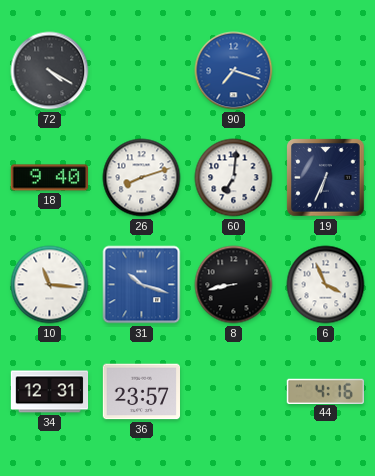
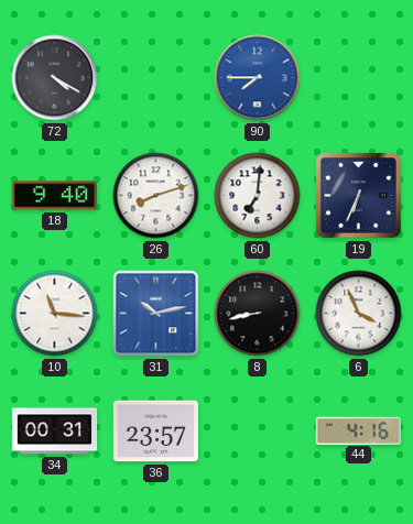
90: 7:18 -> 7:45 (258, 78)
31: 10:18 -> 10:13 (156, 314)
34: 12:31 -> 00:31 (55, 432)
